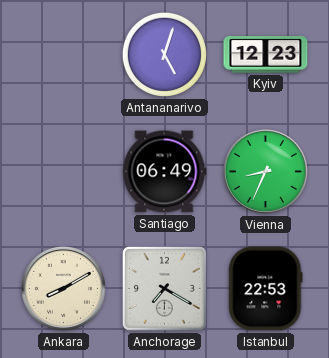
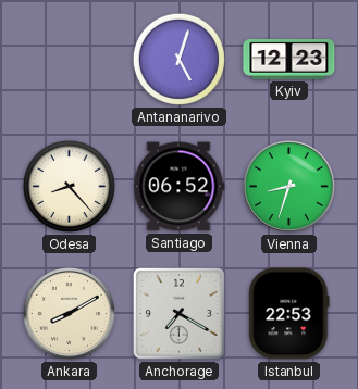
Odesa: none -> 8:23 (69, 186)
Santiago: 06:49 -> 06:52 (180, 187)
Vienna: 8:34 -> 8:33 (288, 186)
